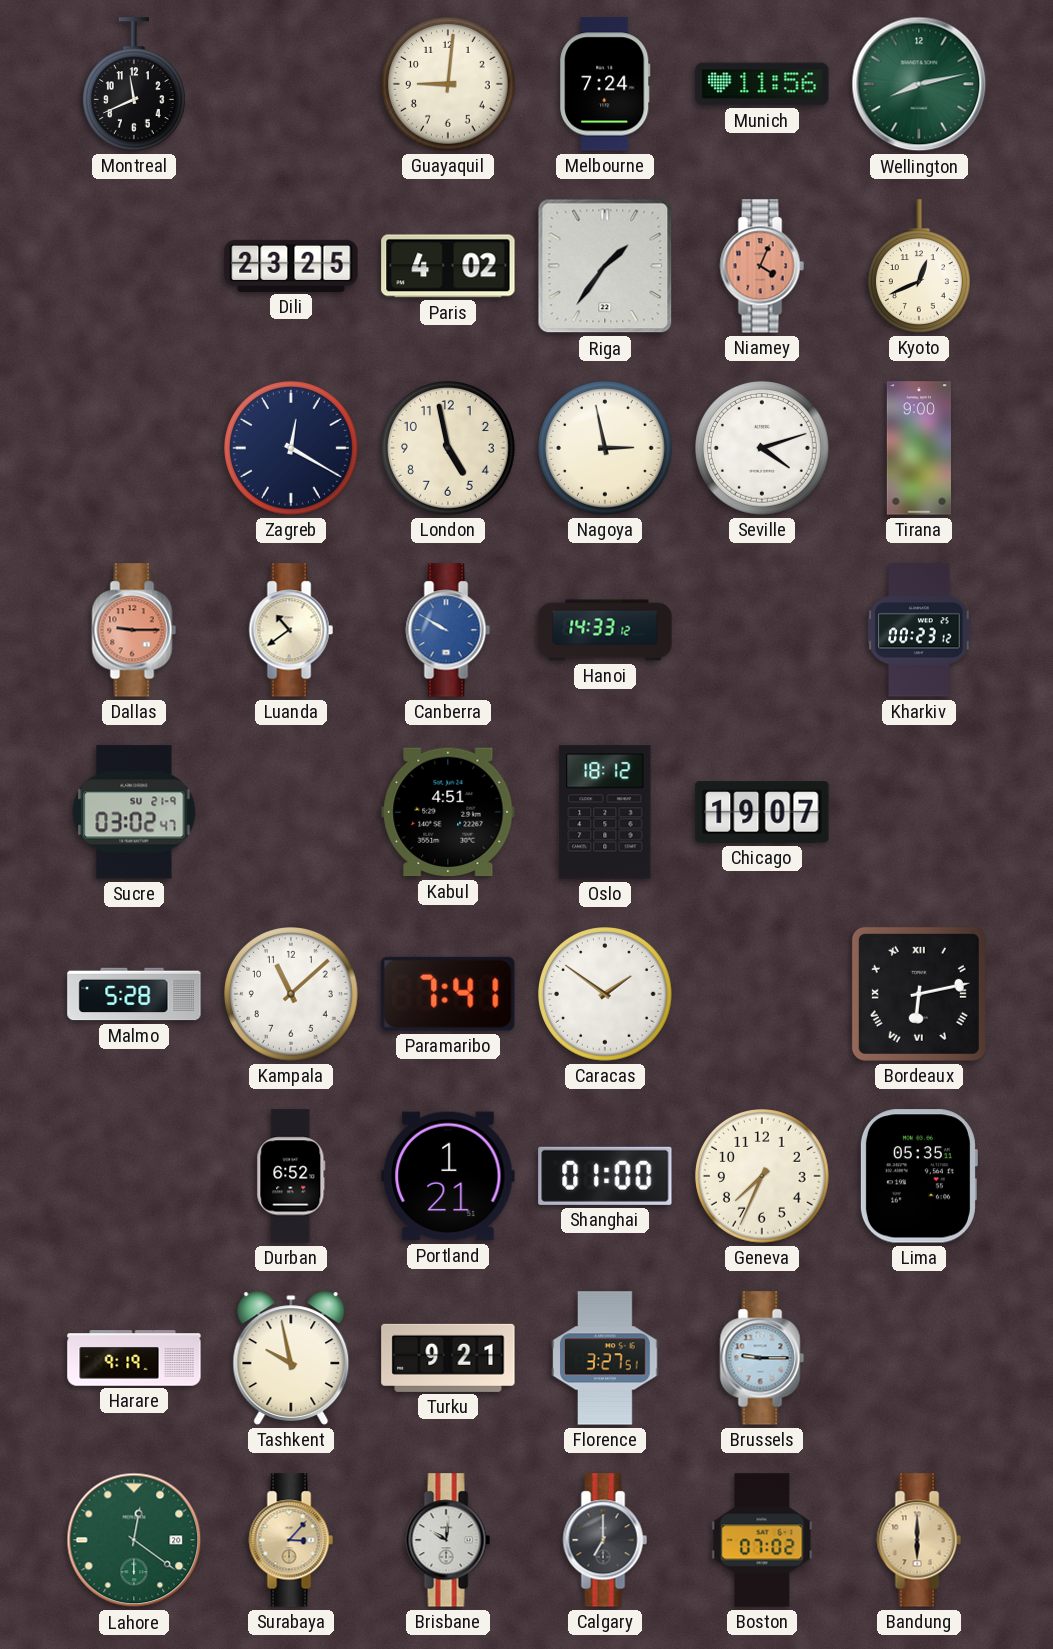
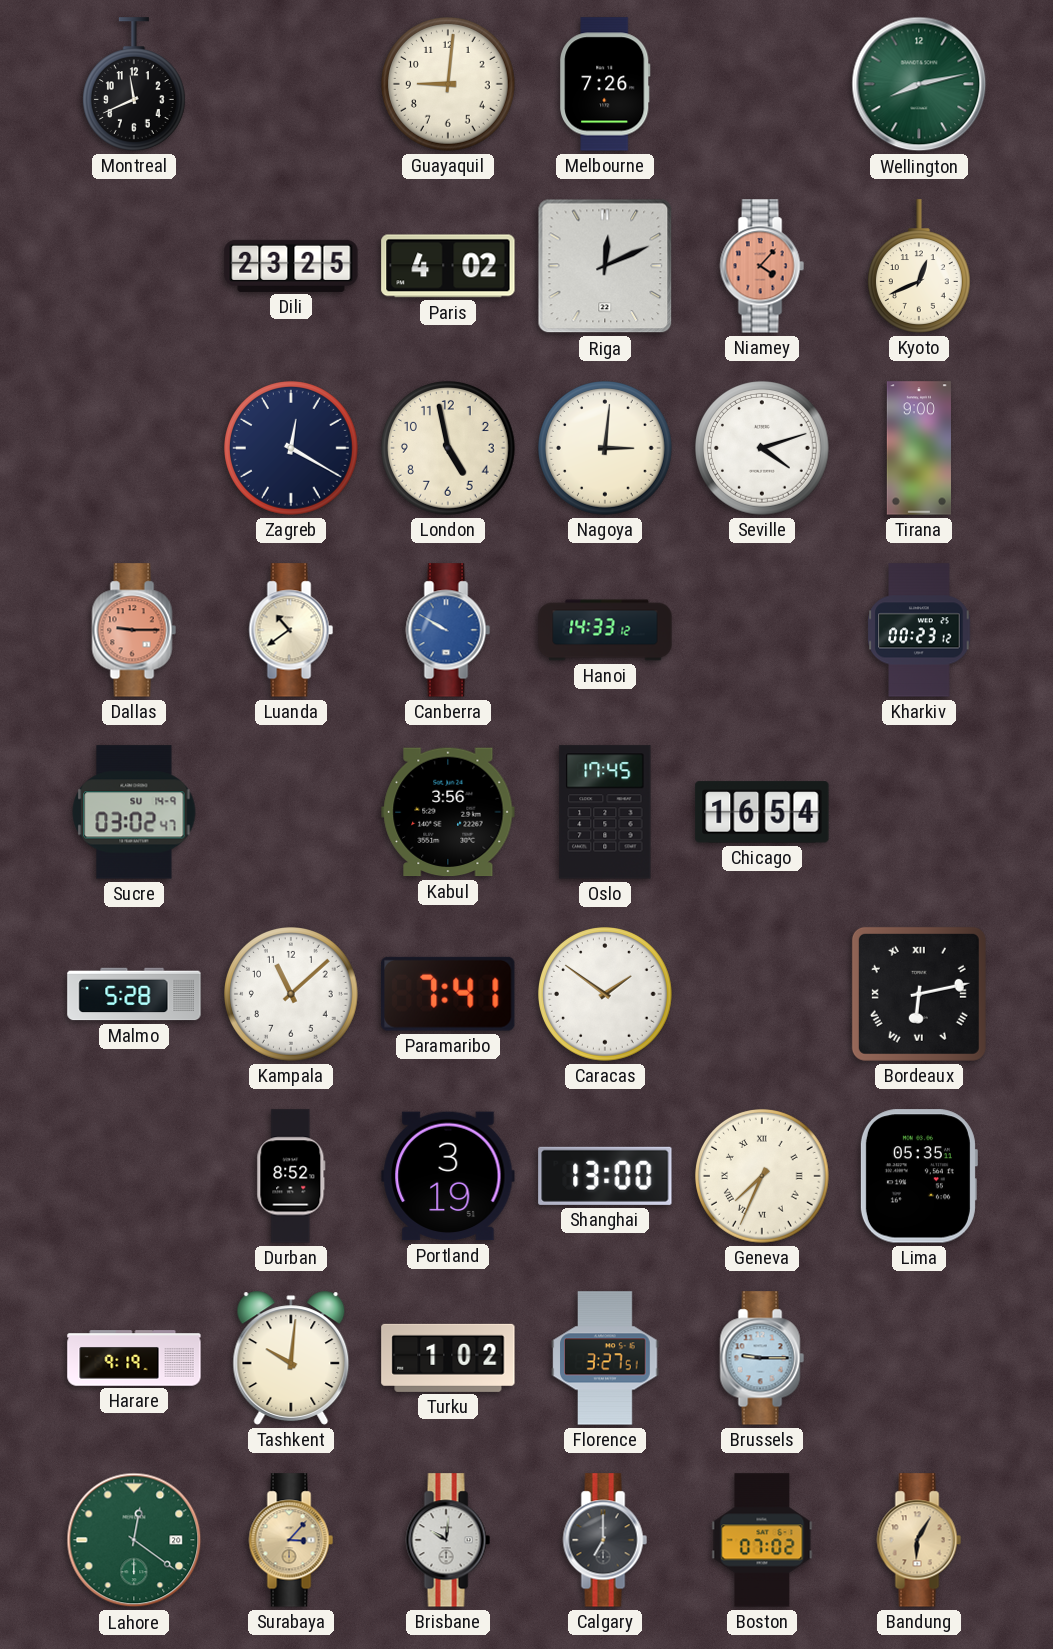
Melbourne: 7:24 -> 7:26 (605, 84)
Munich: 11:56 -> none (762, 84)
Riga: 1:36 -> 12:11 (605, 266)
Niamey: 4:04 -> 4:07 (762, 266)
Nagoya: 2:58 -> 3:01 (606, 449)
Sucre date: SU 21-9 -> SU 14-9 (134, 812)
Kabul: 4:51 -> 3:56 (448, 812)
Oslo: 18:12 -> 17:45 (605, 812)
Chicago: 19:07 -> 16:54 (762, 812)
Durban: 6:52 -> 8:52 (291, 1176)
Portland: 1:21 -> 3:19 (448, 1176)
Shanghai: 01:00 -> 13:00 (605, 1176)
Geneva numerals: Arabic -> Roman (763, 1177)
Tashkent: 9:58 -> 10:01 (291, 1358)
Turku: 9:21 -> 1:02 (448, 1358)
Bandung: 6:00 -> 6:05 (919, 1540)
